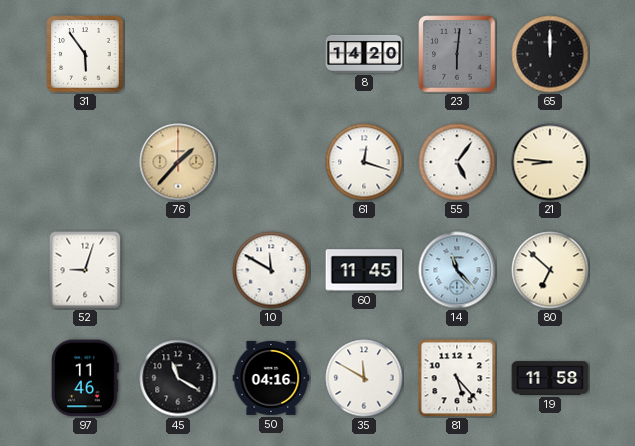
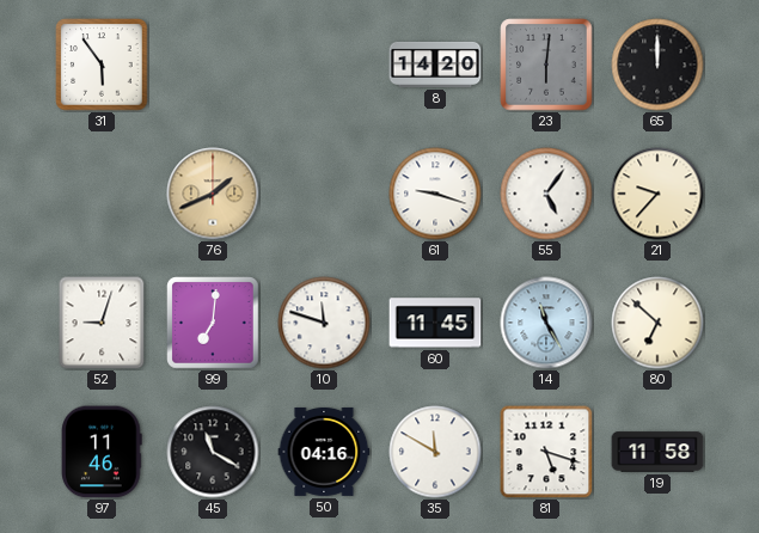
76: 1:37 -> 1:41 (213, 194)
61: 12:18 -> 9:18 (435, 194)
21: 8:46 -> 9:37 (657, 194)
99: none -> 7:01 (213, 323)
10: 11:50 -> 11:48 (324, 323)
14: 11:23 -> 11:25 (546, 323)
81: 5:23 -> 5:18 (546, 452)
